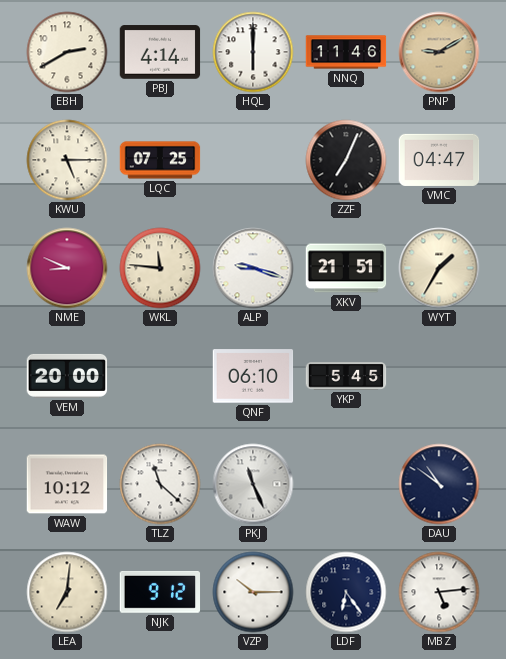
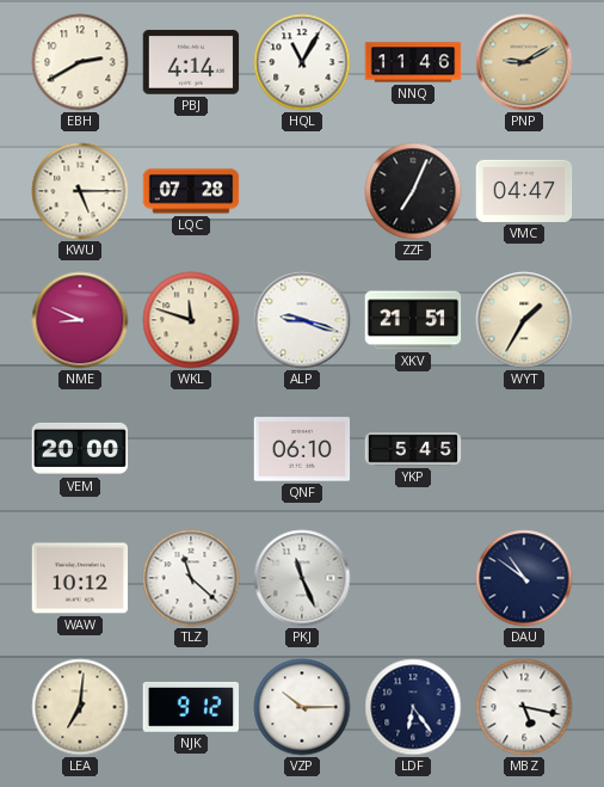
HQL: 6:00 -> 11:05 (302, 62)
LQC: 07:25 -> 07:28 (191, 191)
WKL: 11:46 -> 11:48 (191, 320)
MBZ: 5:14 -> 5:17 (524, 707)
